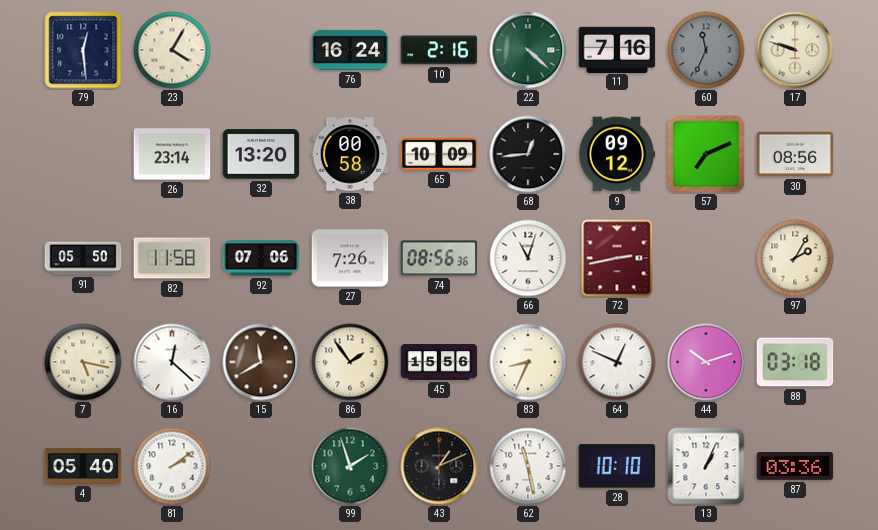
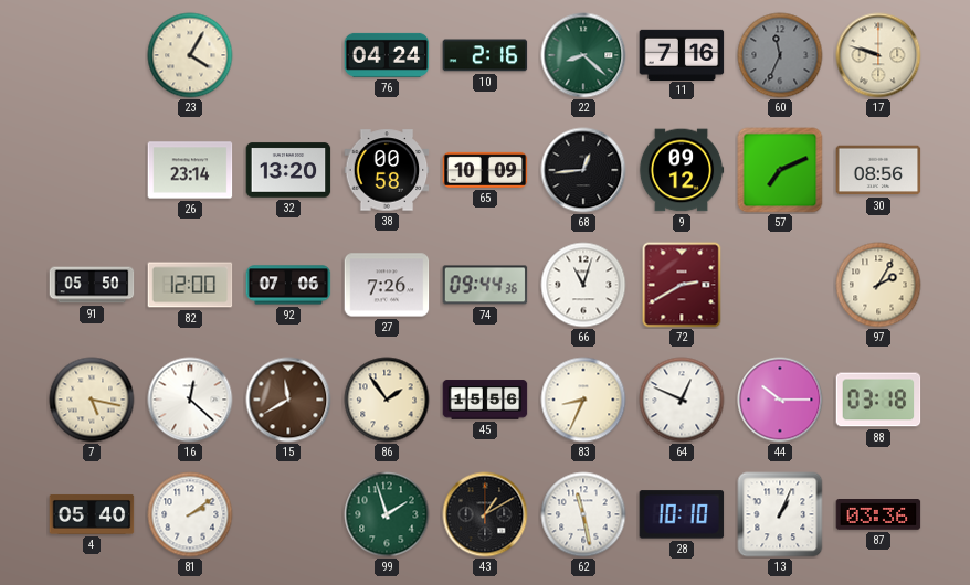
79: 12:29 -> none (83, 50)
76: 16:24 -> 04:24 (387, 55)
22: 4:22 -> 8:22 (583, 55)
82: 11:58 -> 12:00 (190, 285)
74: 08:56 -> 09:44 (485, 285)
72: 2:43 -> 2:40 (682, 285)
44: 10:12 -> 10:15 (780, 400)
43: 1:11 -> 1:10 (485, 514)
